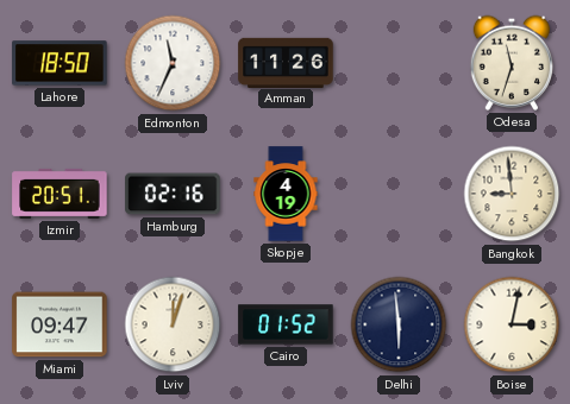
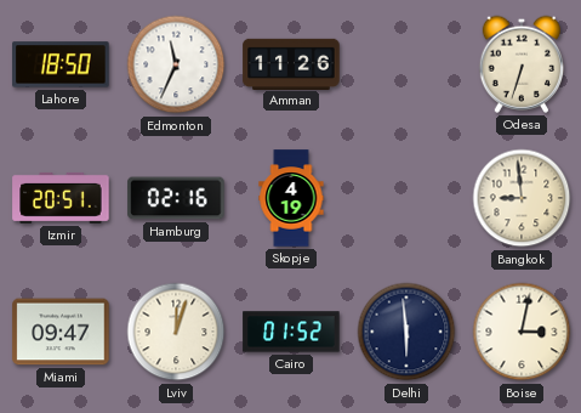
Odesa: 11:33 -> 6:33 (520, 64)
